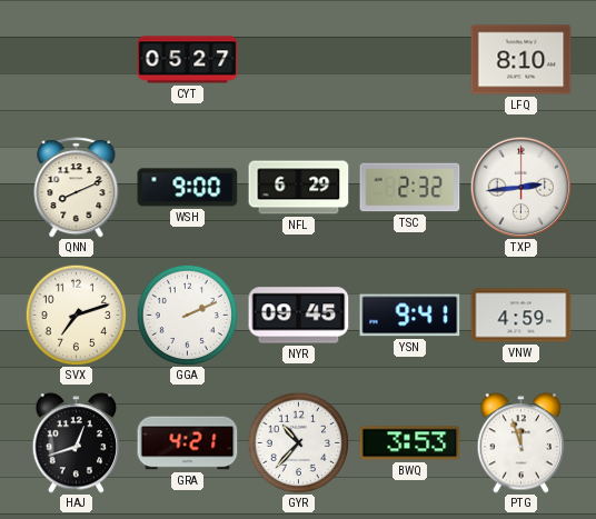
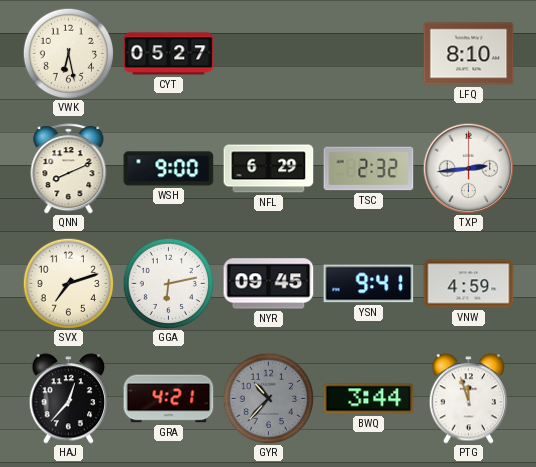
VWK: none -> 6:28 (68, 53)
GGA: 2:11 -> 6:13 (168, 283)
HAJ: 12:42 -> 12:37 (69, 399)
GYR dial: white -> grey (268, 398)
BWQ: 3:53 -> 3:44 (369, 399)
